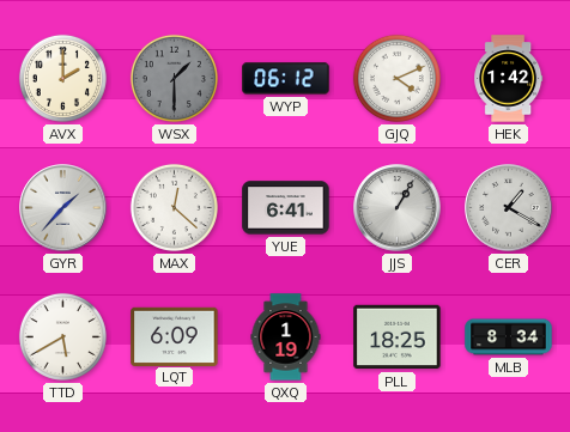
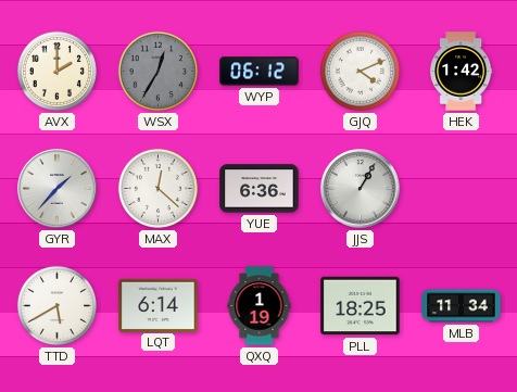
WSX: 1:30 -> 12:35 (157, 71)
YUE: 6:41 -> 6:36 (260, 189)
CER: 1:20 -> none (509, 208)
LQT: 6:09 -> 6:14 (159, 305)
MLB: 8:34 -> 11:34 (462, 306)
